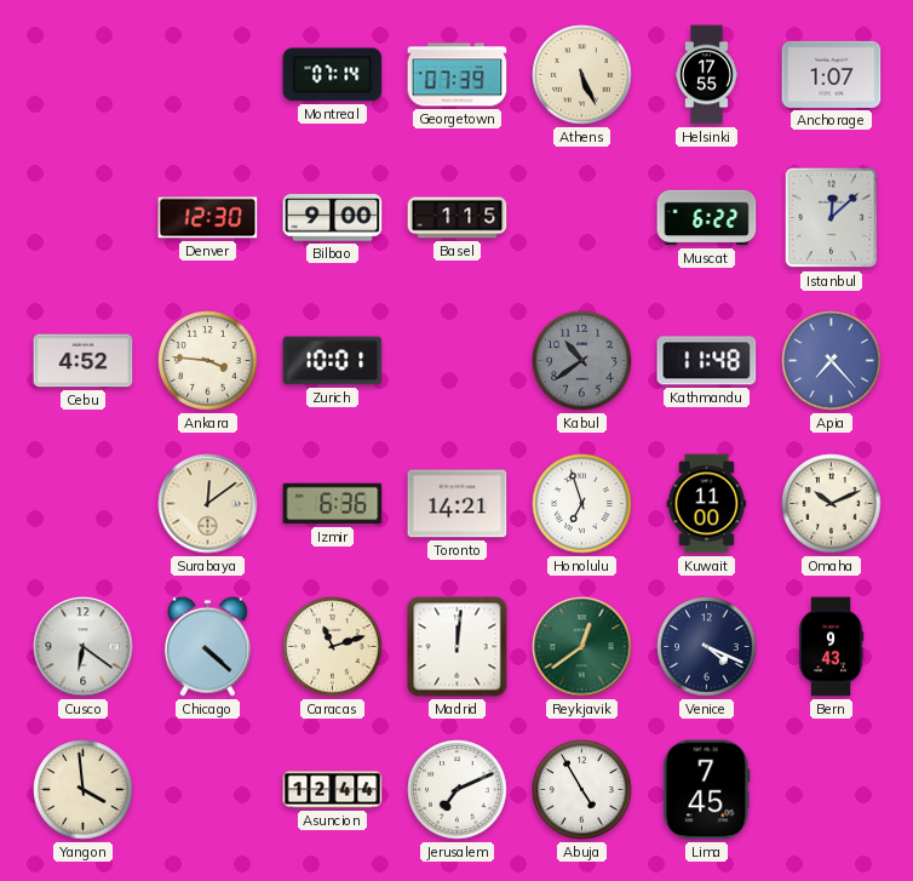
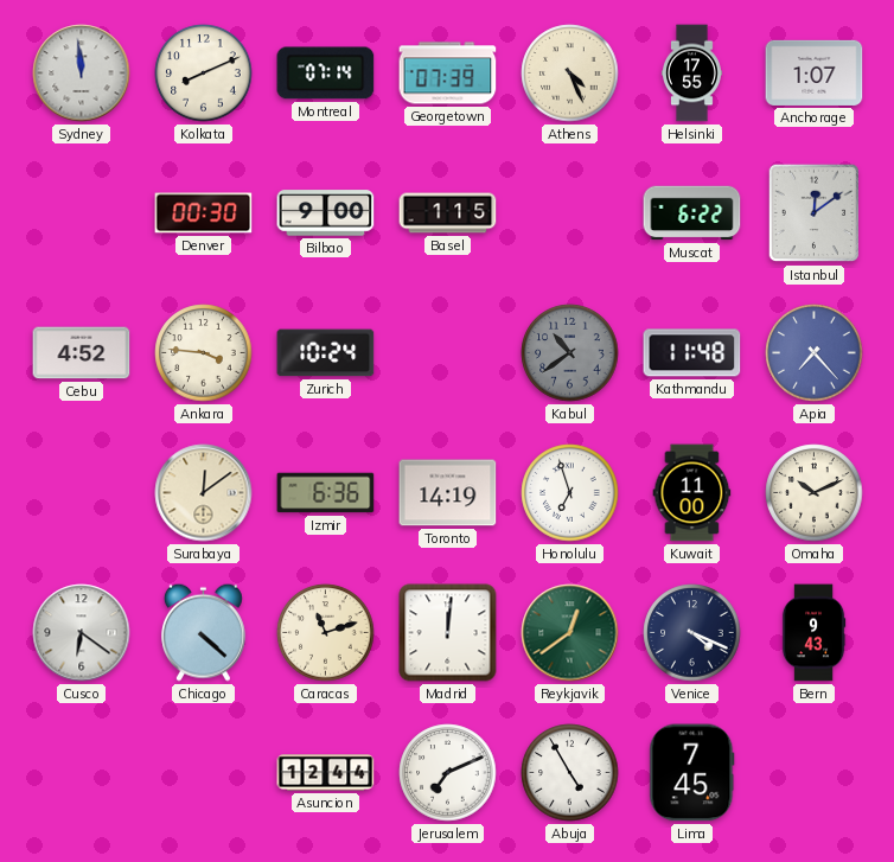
Sydney: none -> 11:59 (82, 74)
Kolkata: none -> 8:11 (204, 74)
Athens: 5:26 -> 4:26 (570, 74)
Denver: 12:30 -> 00:30 (204, 213)
Istanbul: 12:08 -> 12:09 (815, 213)
Zurich: 10:01 -> 10:24 (326, 353)
Toronto: 14:21 -> 14:19 (448, 493)
Yangon: 3:59 -> none (84, 790)
